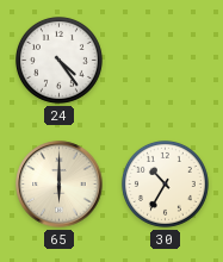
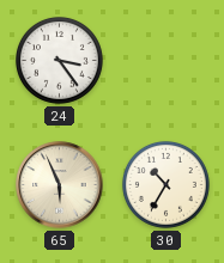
24: 4:24 -> 3:24 (59, 60)
65: 6:00 -> 5:56 (60, 185)
